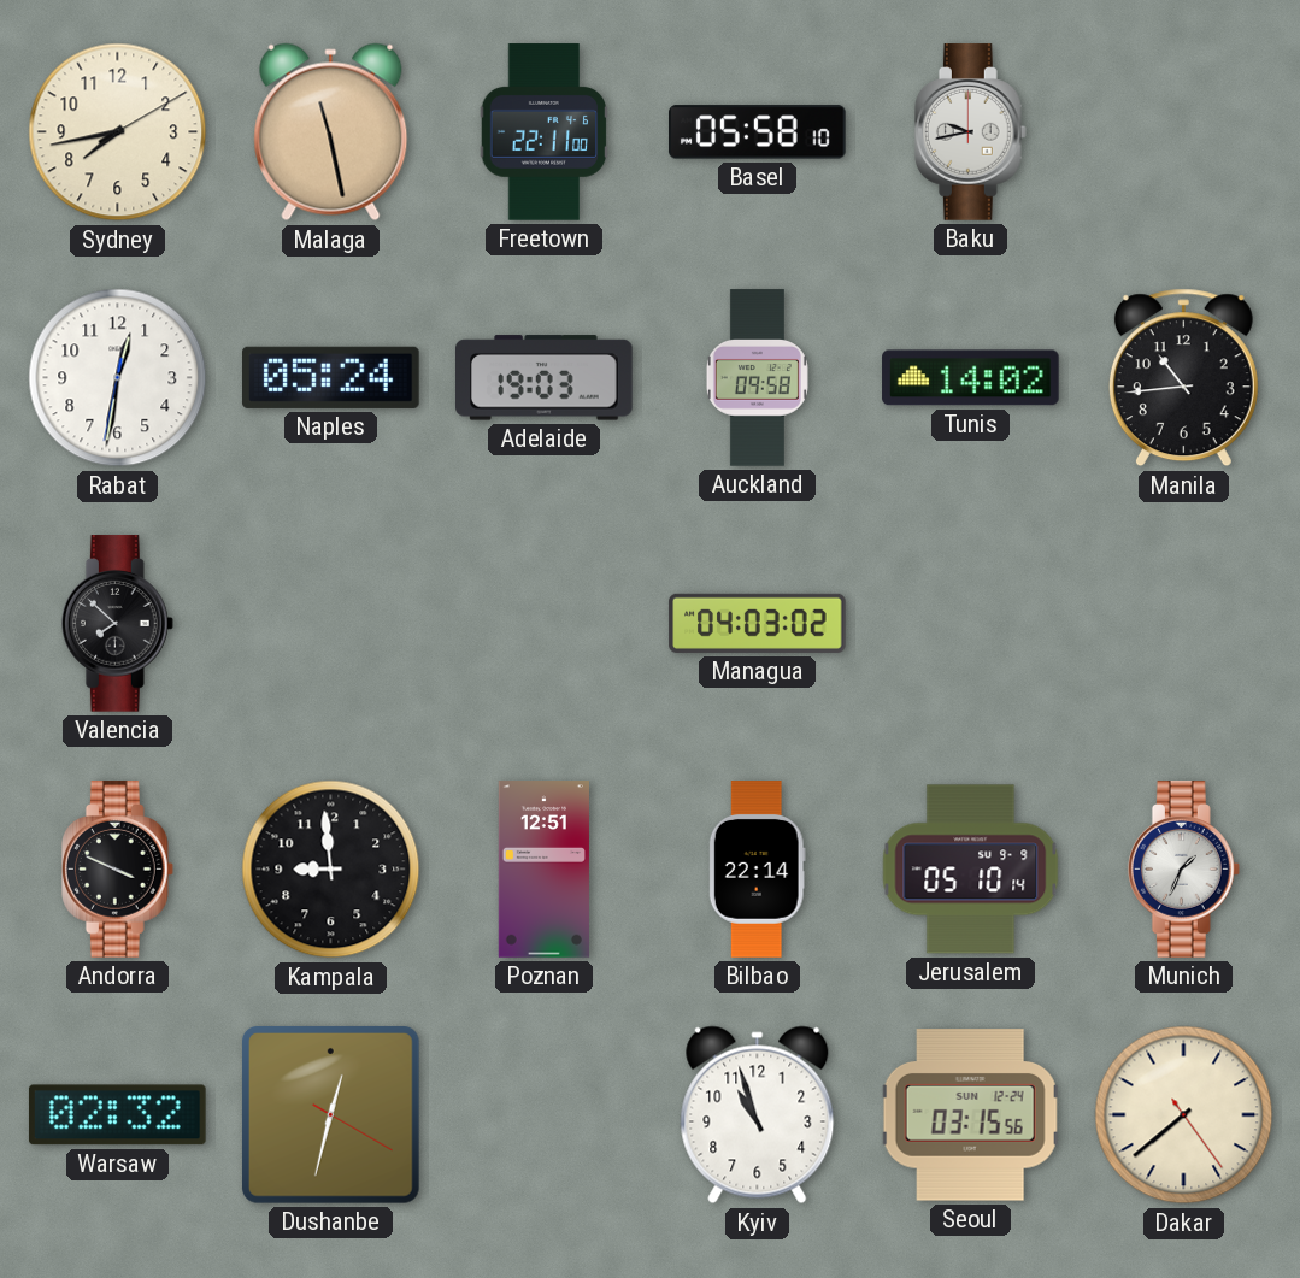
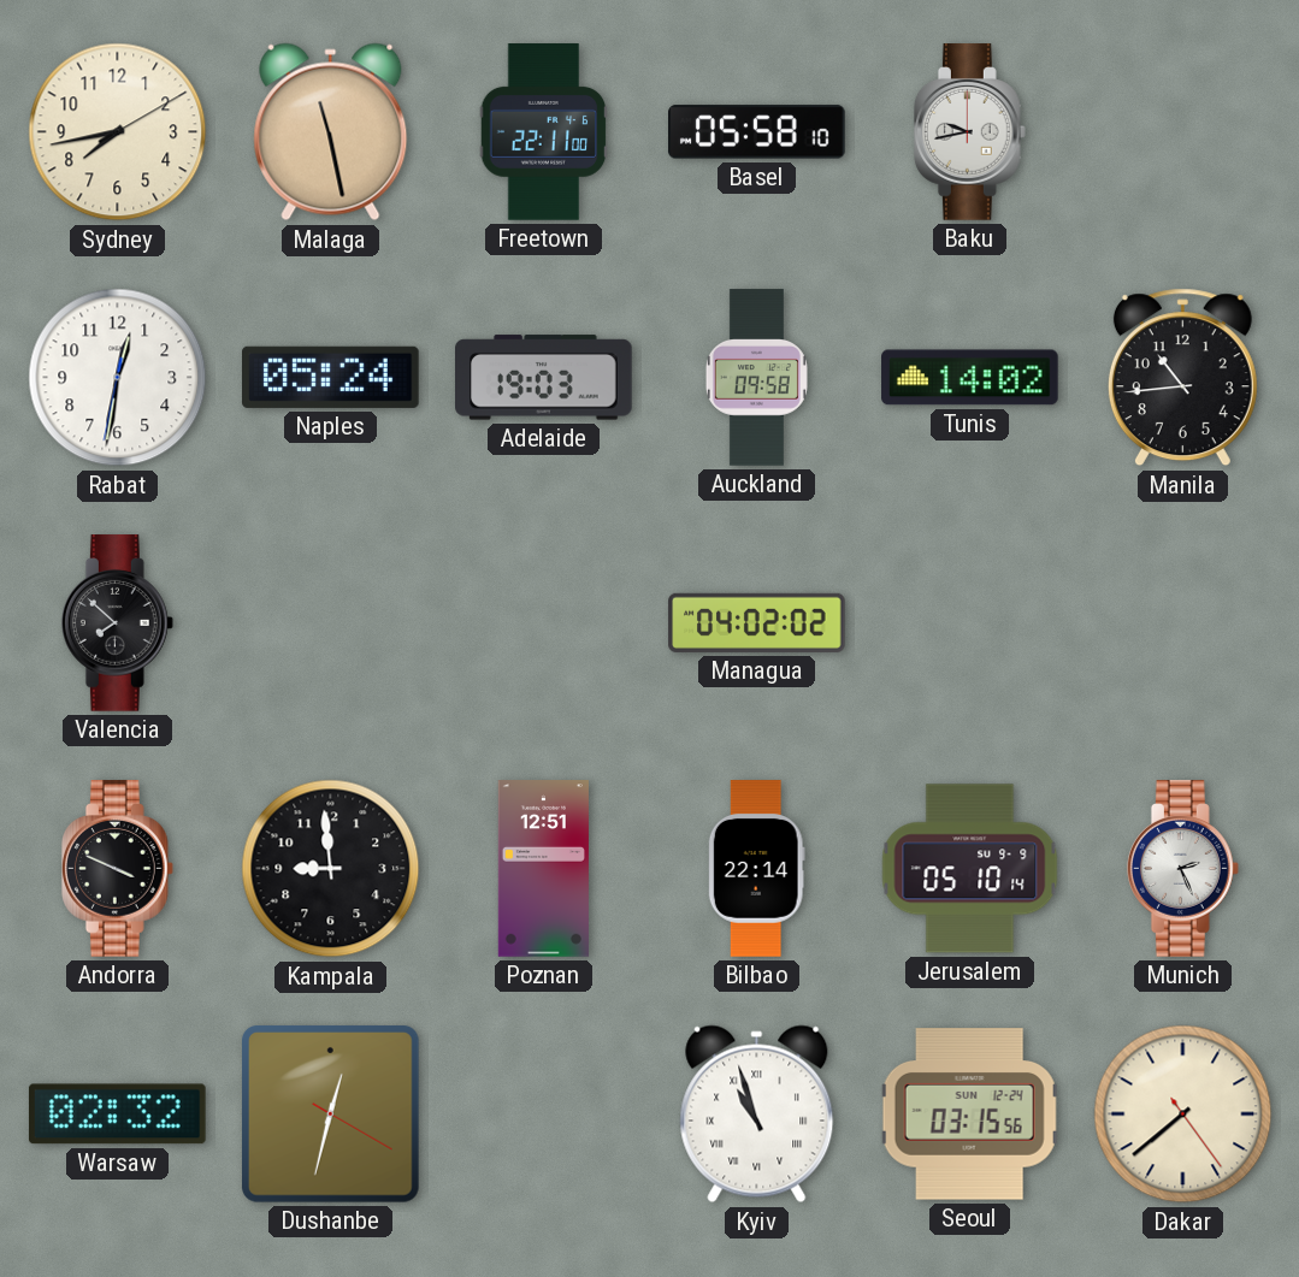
Managua: 04:03 -> 04:02 (757, 622)
Munich: 1:34 -> 2:26 (1182, 869)
Kyiv numerals: Arabic -> Roman (757, 1115)
